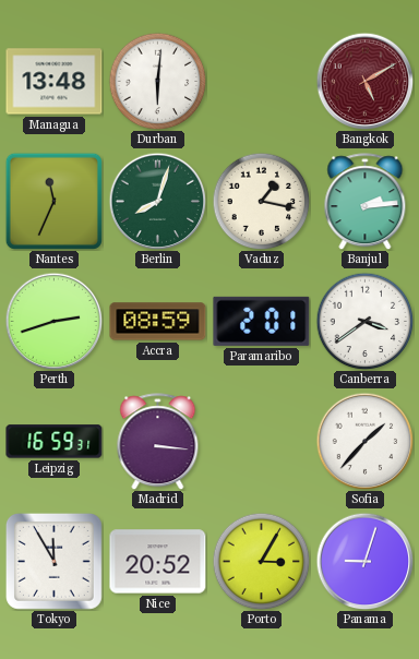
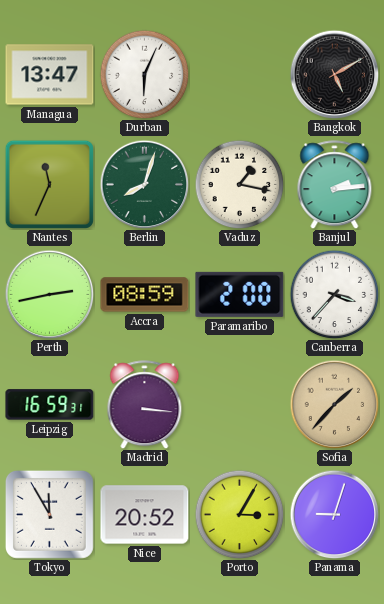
Managua: 13:48 -> 13:47 (50, 75)
Durban: 6:01 -> 6:04 (144, 74)
Bangkok dial: burgundy -> black (334, 74)
Perth: 2:42 -> 2:43 (49, 294)
Paramaribo: 2:01 -> 2:00 (240, 294)
Canberra: 3:39 -> 3:37 (334, 294)
Sofia dial: white -> champagne (334, 404)
